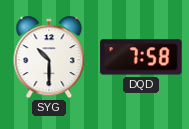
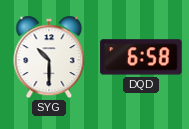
DQD: 7:58 -> 6:58 (141, 57)
